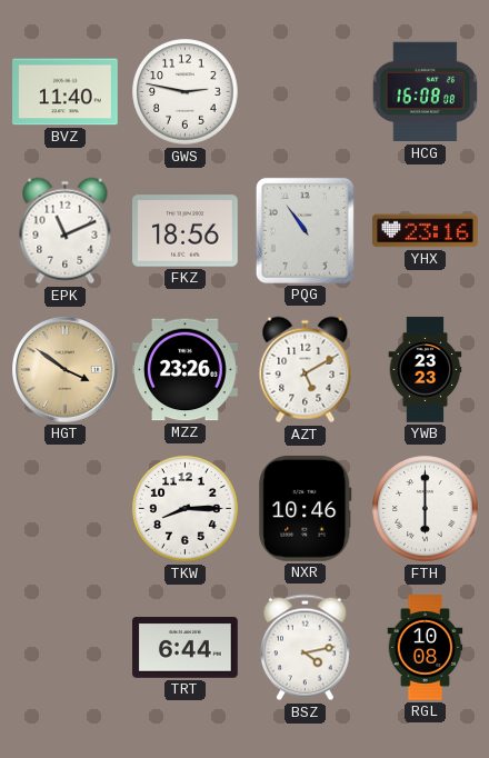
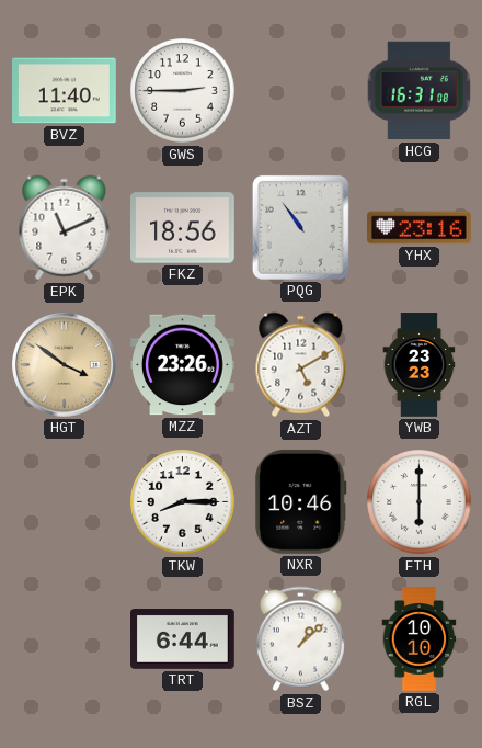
GWS: 2:47 -> 2:45 (183, 91)
HCG: 16:08 -> 16:31 (418, 91)
BSZ: 4:13 -> 1:08 (301, 639)
RGL: 10:08 -> 10:10 (420, 639)
